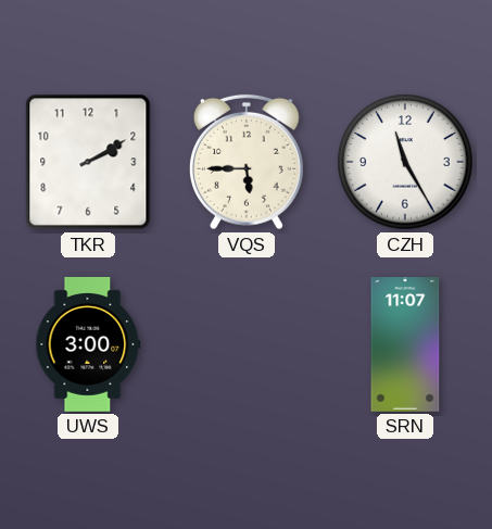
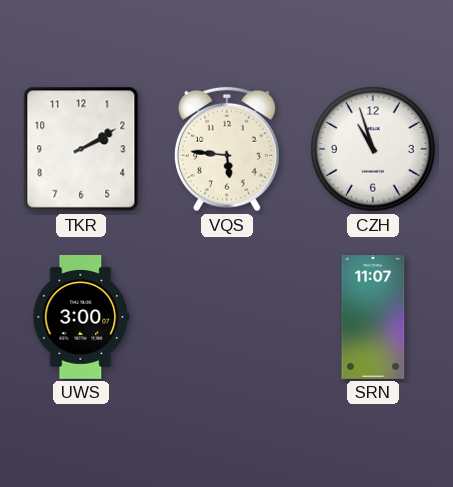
VQS: 5:45 -> 5:46 (227, 149)
CZH: 11:25 -> 10:57 (373, 149)
